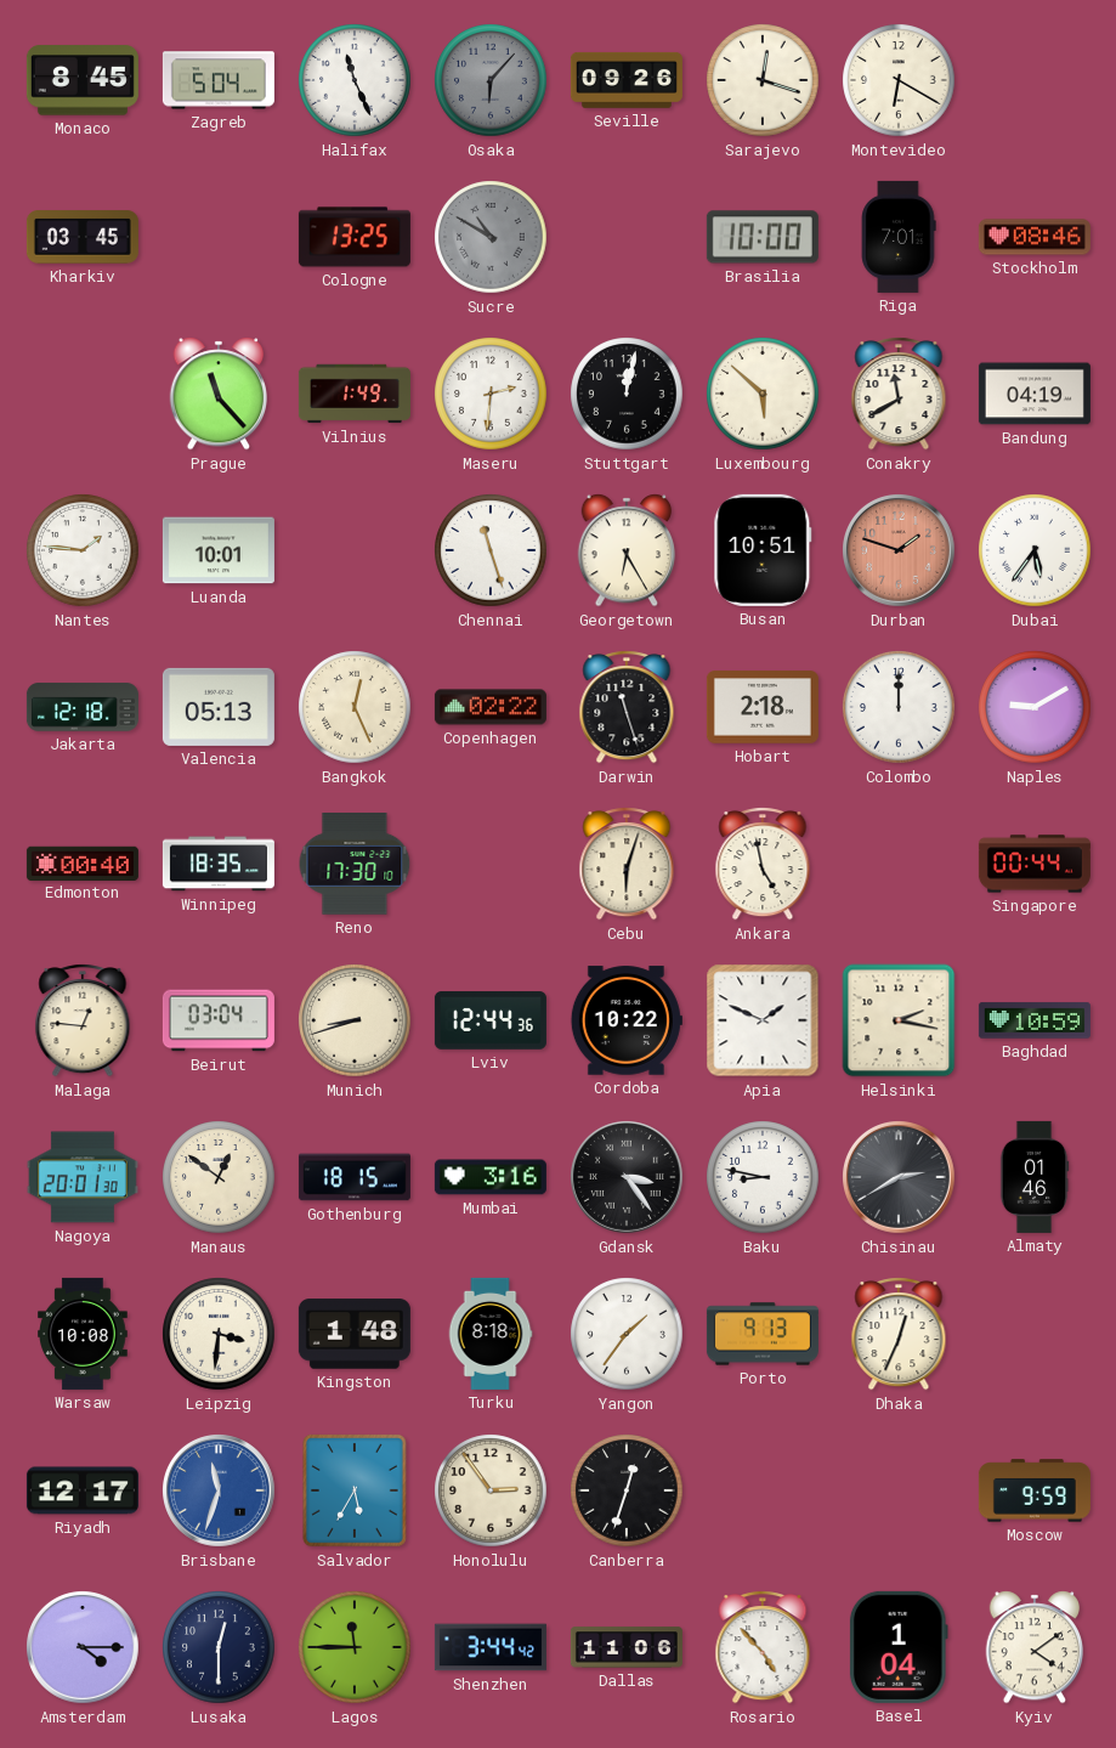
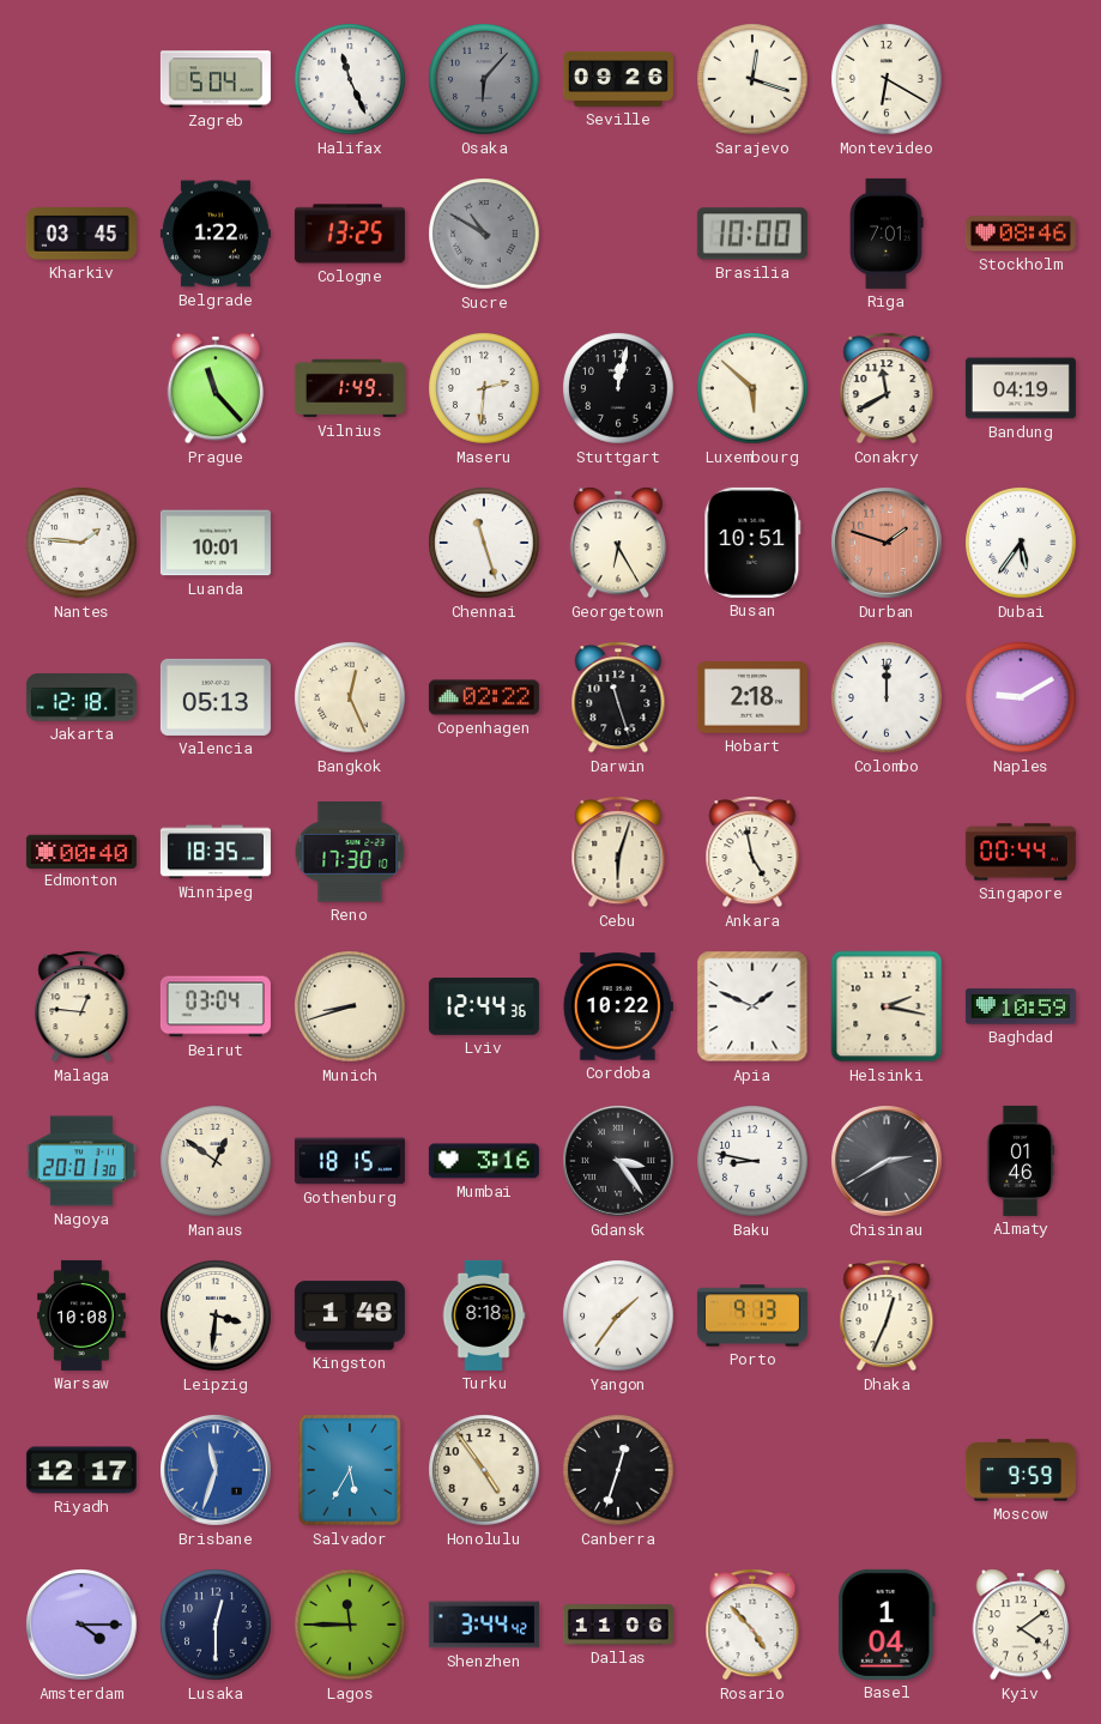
Monaco: 8:45 -> none (83, 80)
Belgrade: none -> 1:22 (216, 234)
Honolulu: 2:54 -> 4:54 (484, 1470)
